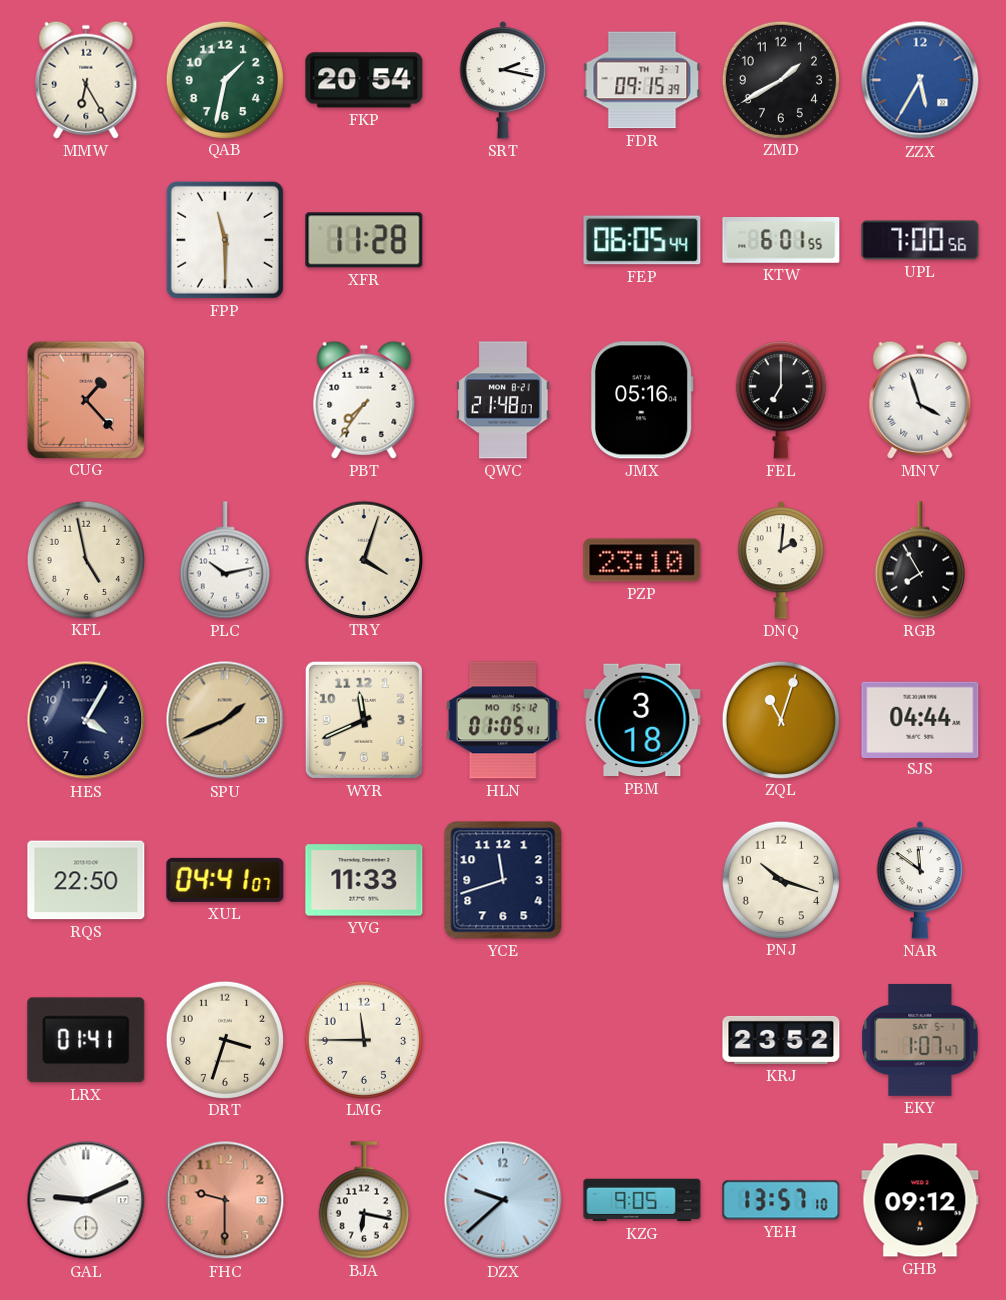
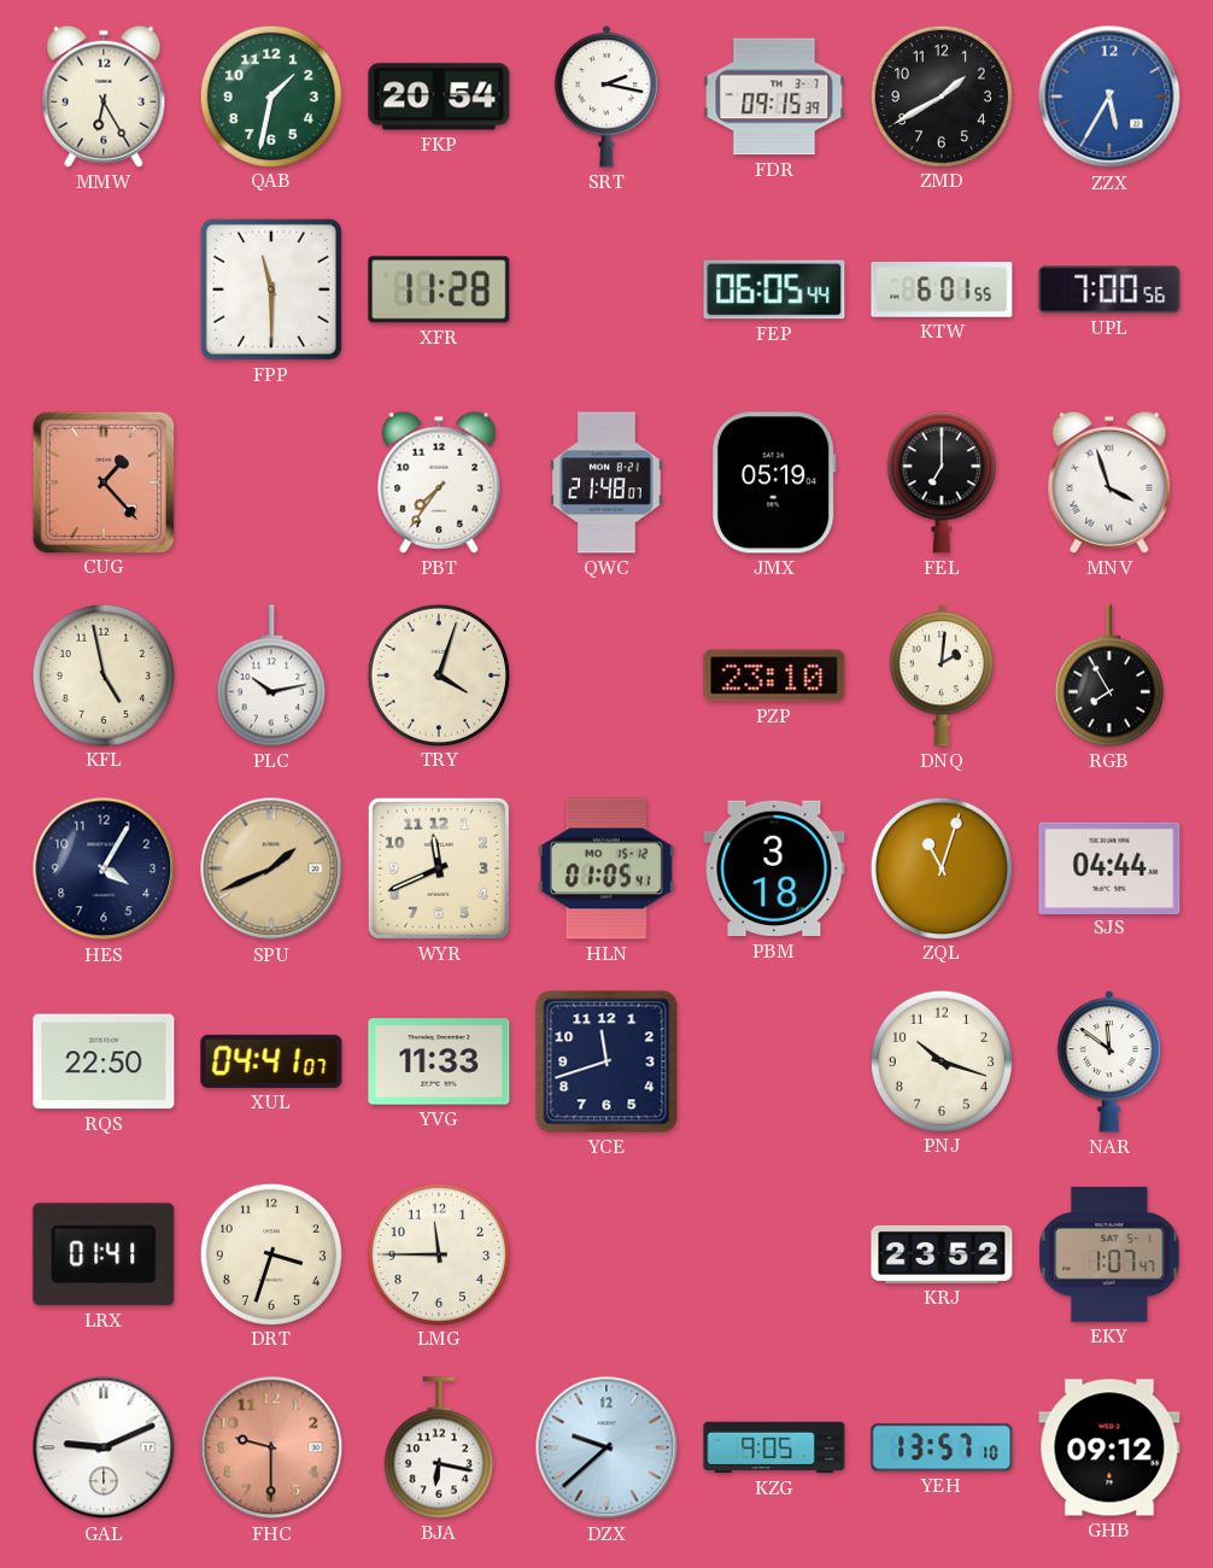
JMX: 05:16 -> 05:19 (774, 482)
